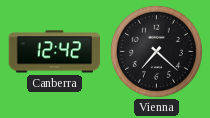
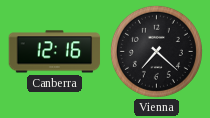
Canberra: 12:42 -> 12:16 (55, 52)
